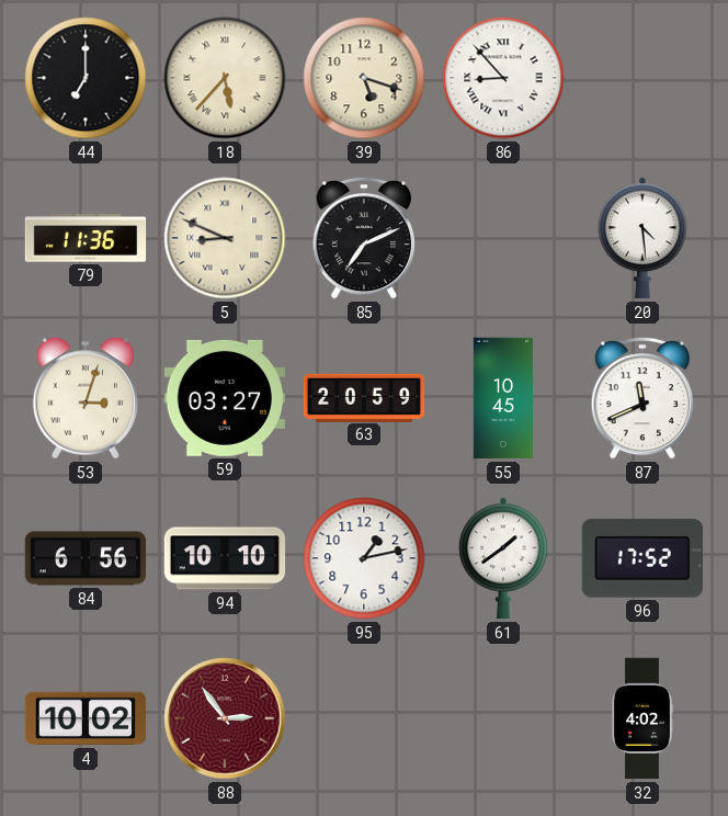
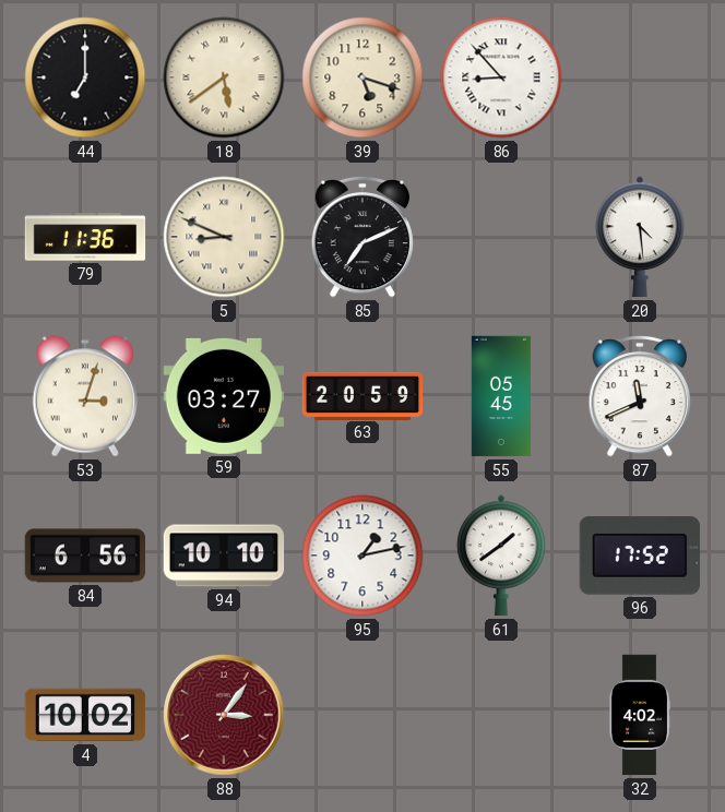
18: 5:37 -> 5:39 (224, 77)
55: 10:45 -> 05:45 (501, 396)
88: 2:54 -> 3:06 (224, 715)
